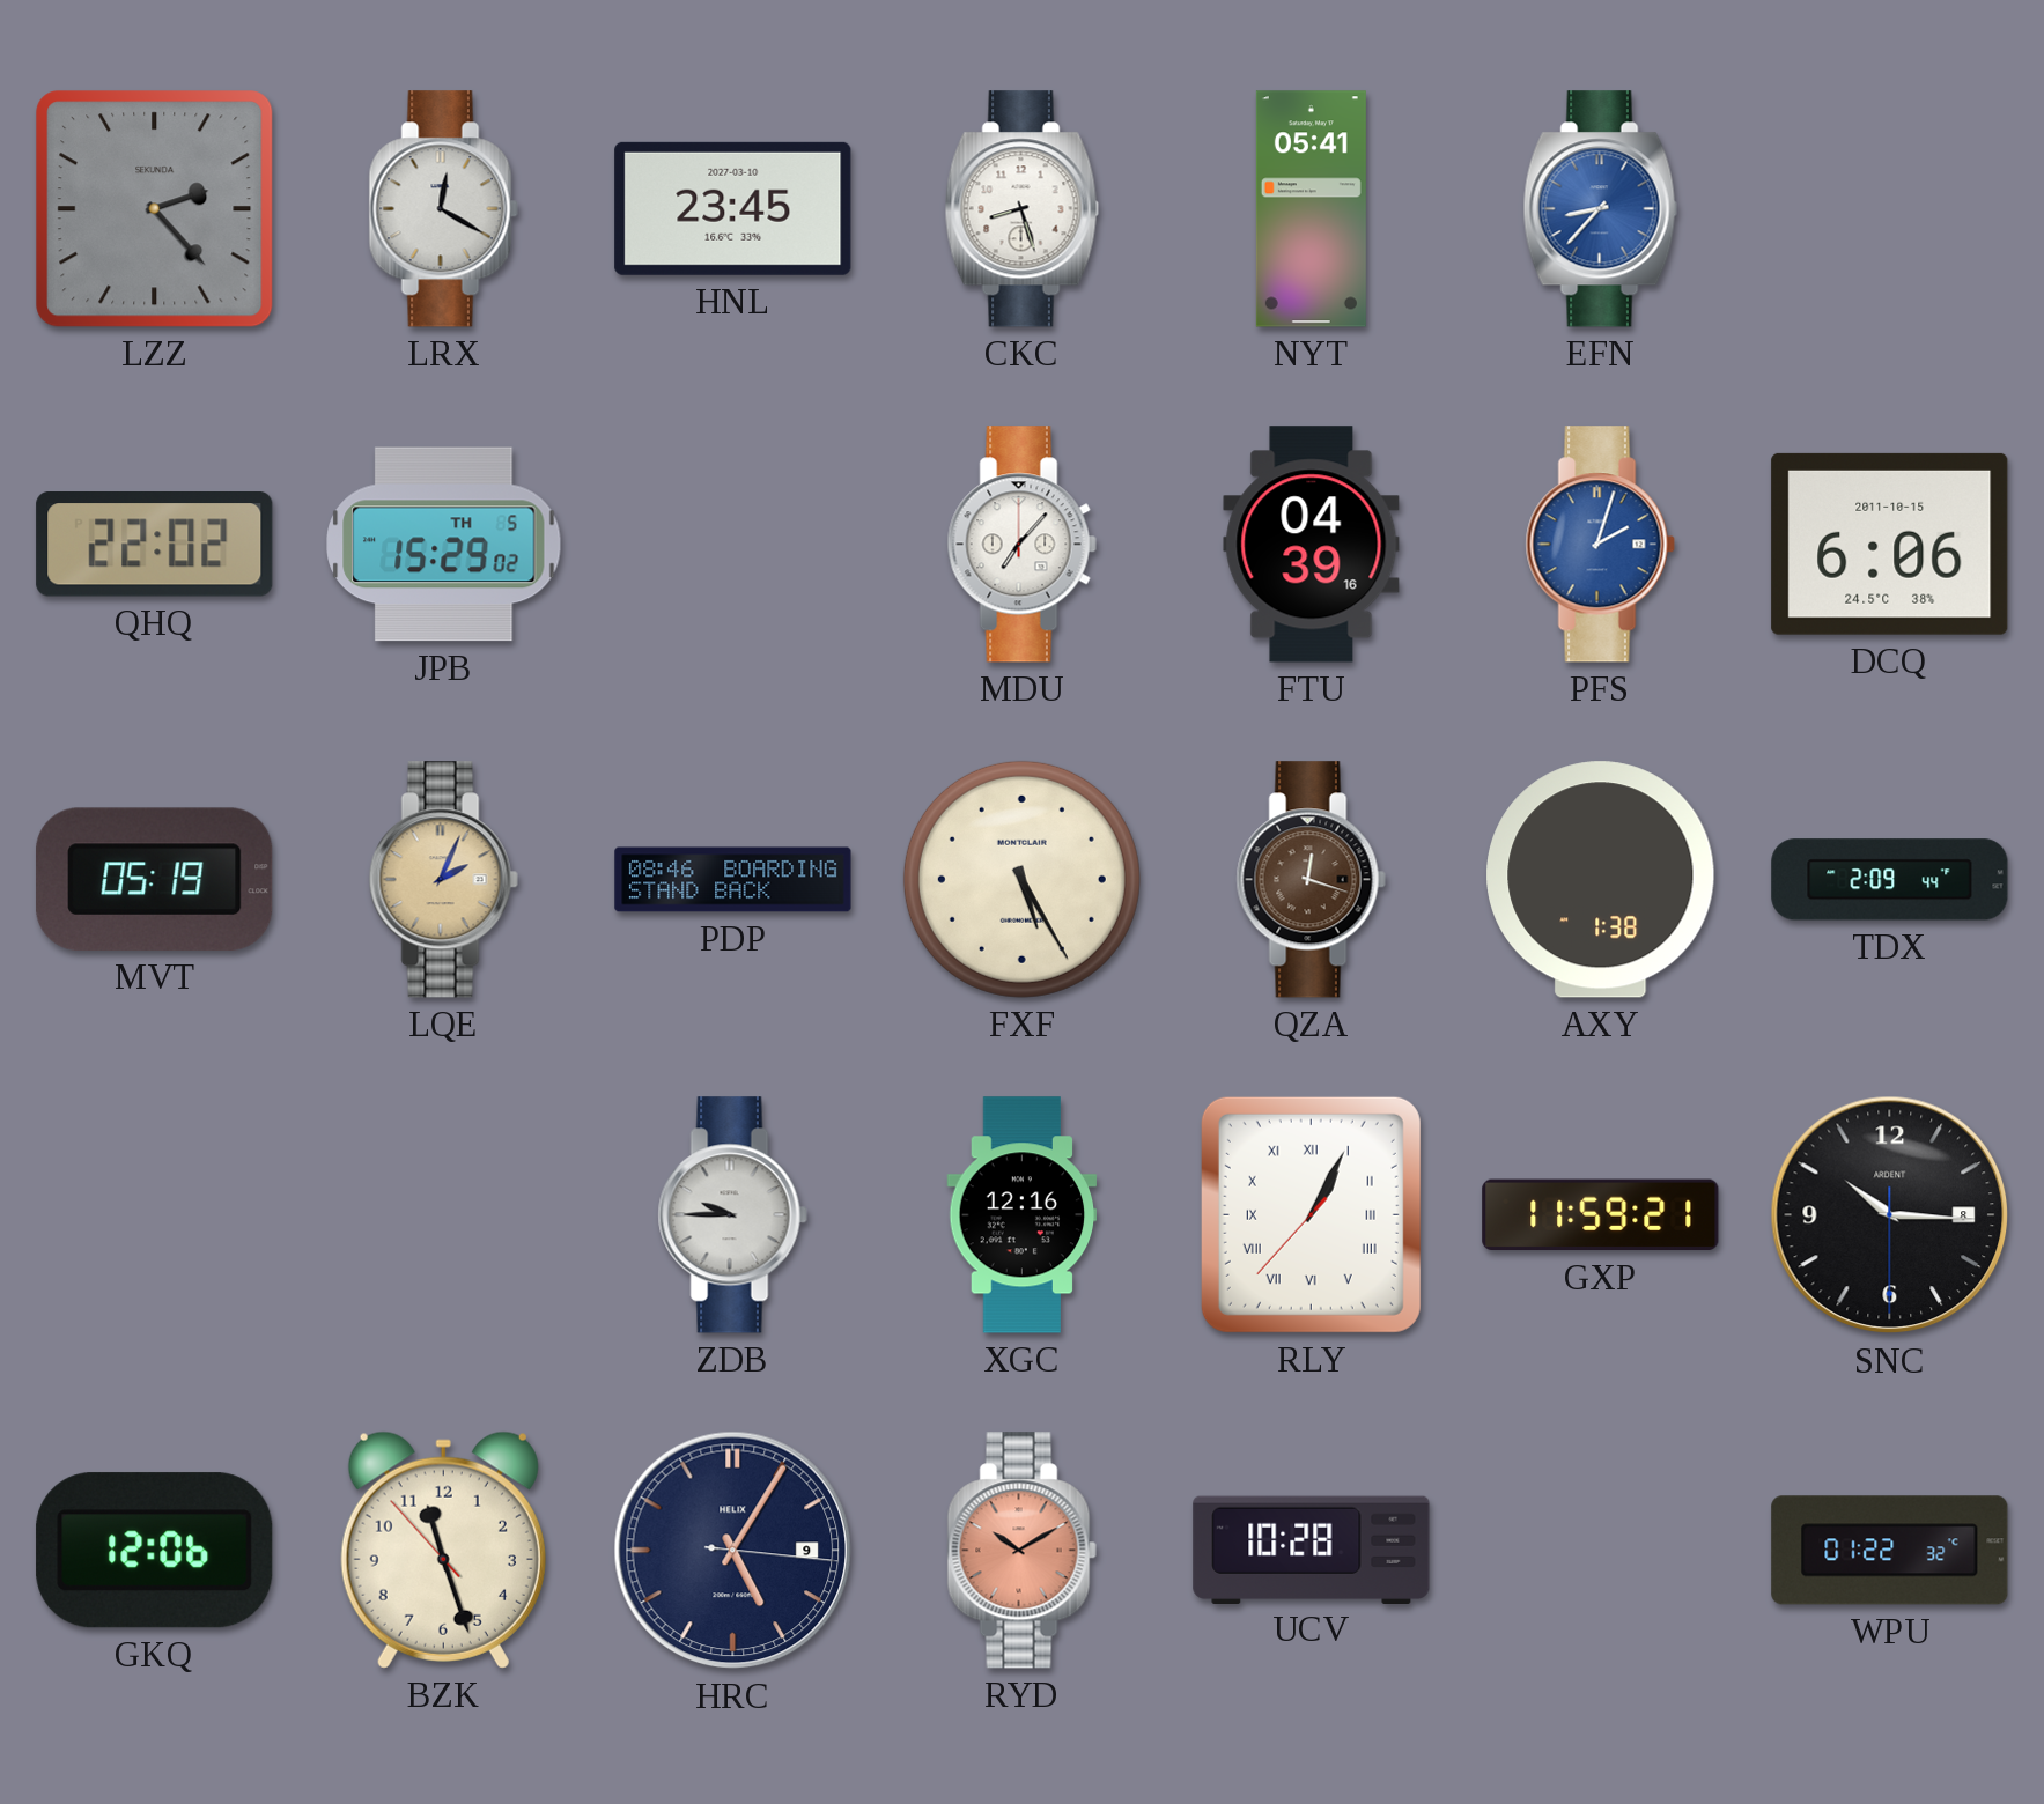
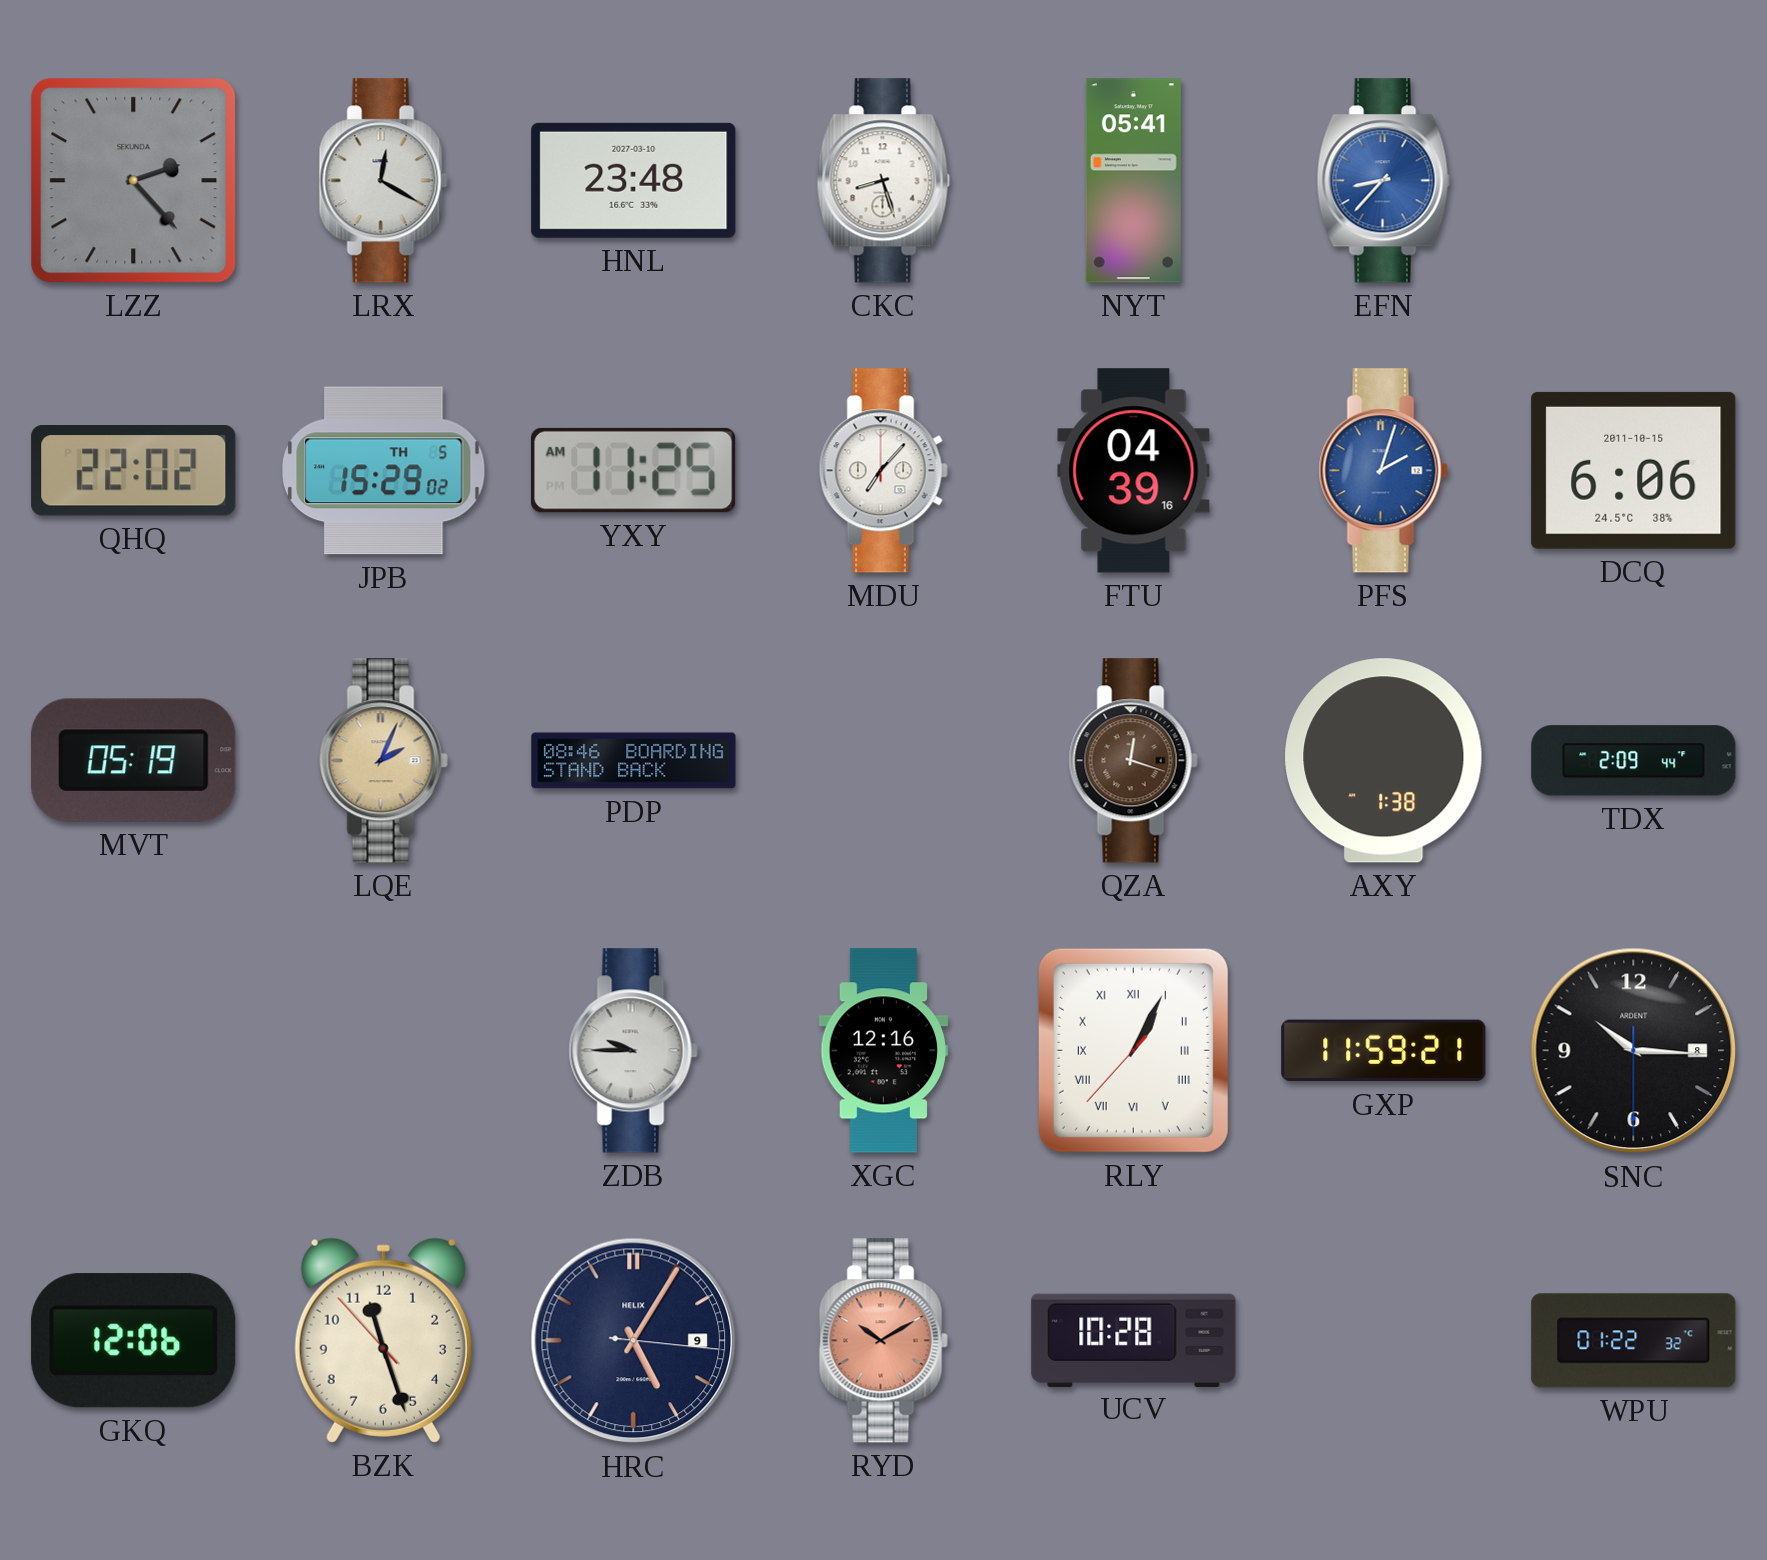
HNL: 23:45 -> 23:48 (634, 180)
YXY: none -> 11:25 (633, 470)
FXF: 5:25 -> none (1021, 879)
